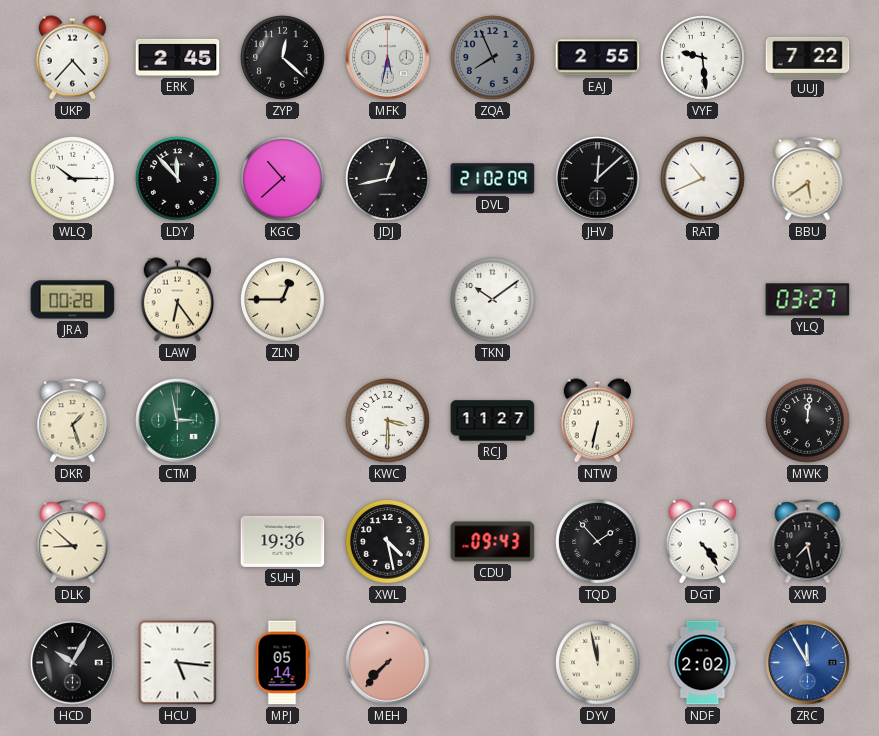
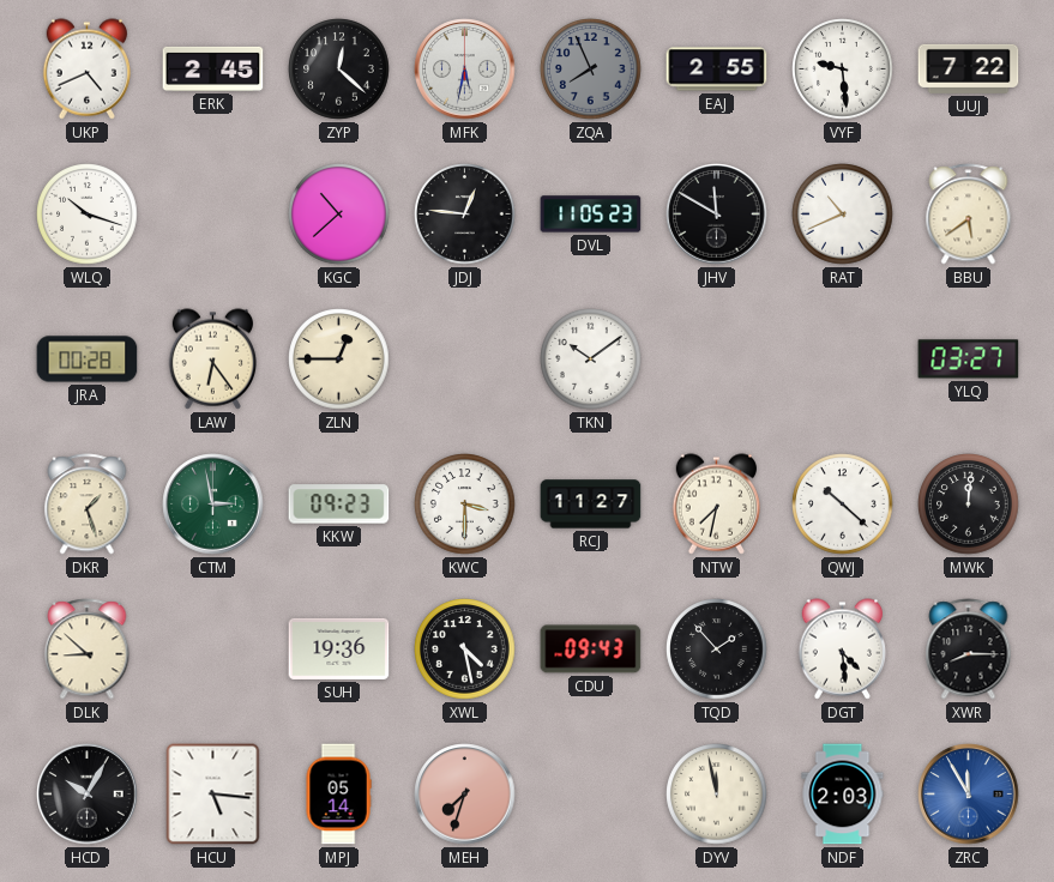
UKP: 4:37 -> 4:41 (88, 70)
WLQ: 10:15 -> 10:18 (88, 215)
LDY: 11:53 -> none (178, 179)
JDJ: 12:43 -> 12:46 (465, 215)
DVL: 21:02 -> 11:05 (591, 215)
JHV: 12:08 -> 11:50 (717, 215)
KKW: none -> 09:23 (339, 505)
NTW: 6:32 -> 7:32 (717, 505)
QWJ: none -> 10:22 (843, 505)
DGT: 4:24 -> 4:29 (843, 650)
XWR: 7:28 -> 8:15 (969, 650)
MEH: 7:37 -> 7:33 (465, 795)
NDF: 2:02 -> 2:03 (843, 795)
